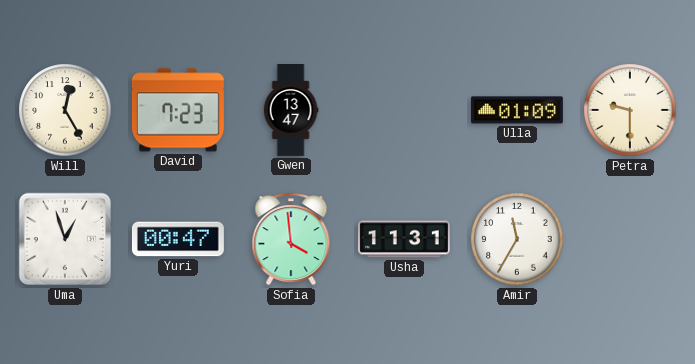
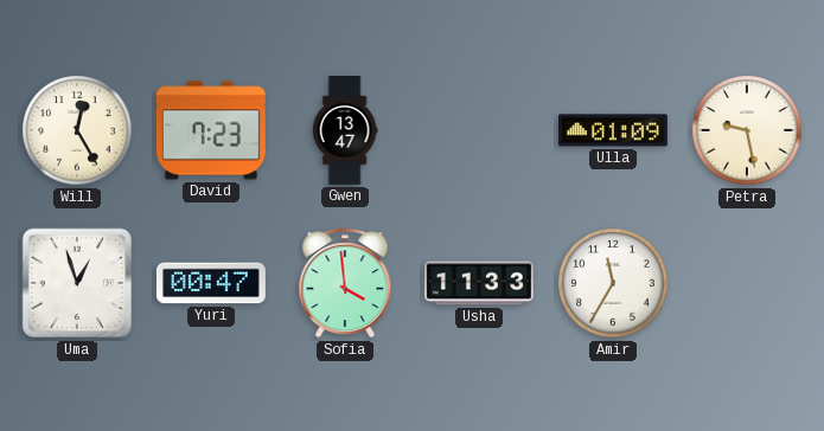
Petra: 9:30 -> 9:28 (747, 130)
Usha: 11:31 -> 11:33 (479, 283)
